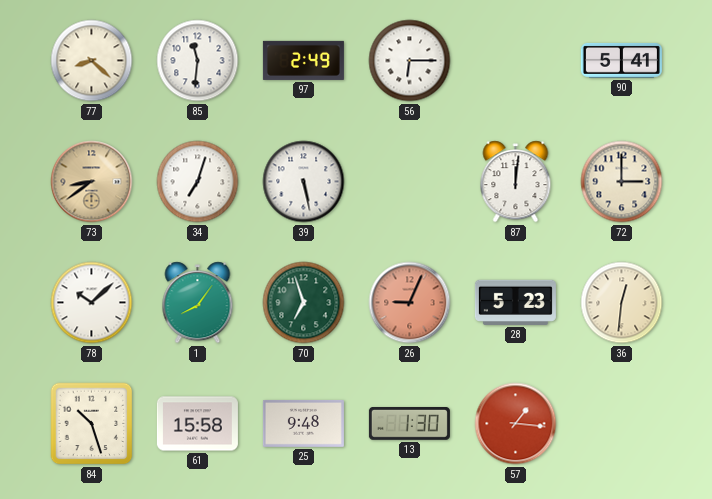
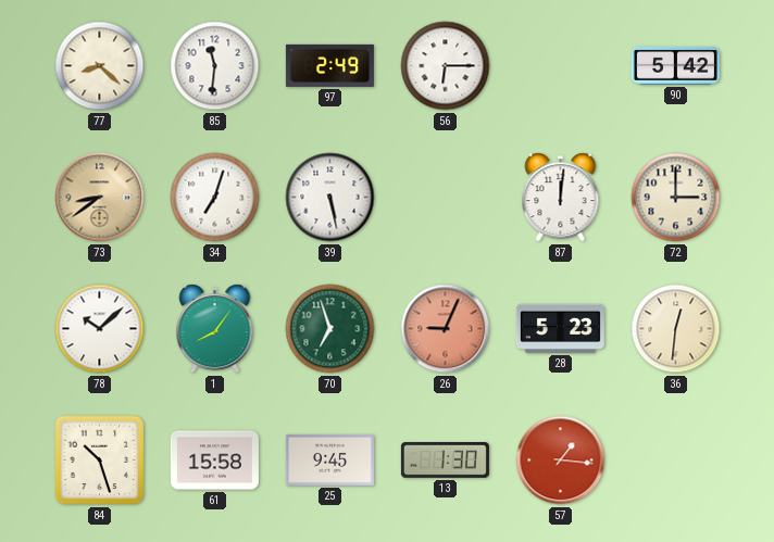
90: 5:41 -> 5:42 (675, 65)
25: 9:48 -> 9:45 (329, 459)
